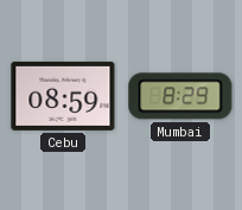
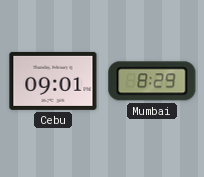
Cebu: 08:59 -> 09:01 (53, 81)
